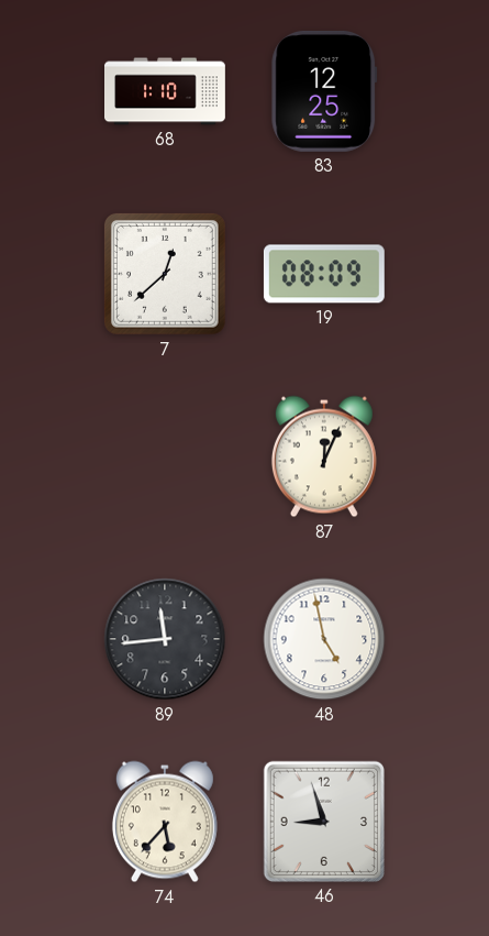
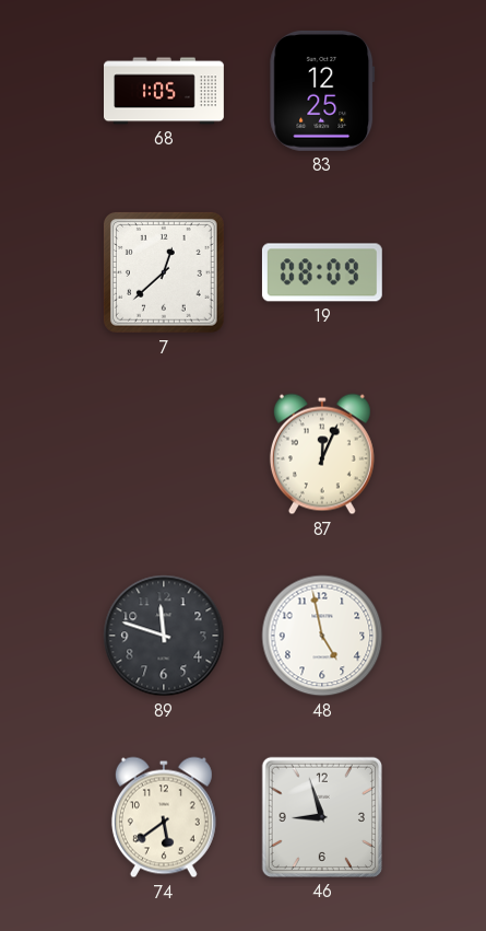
68: 1:10 -> 1:05 (165, 91)
89: 11:44 -> 11:48 (164, 636)
74: 5:37 -> 5:39 (164, 817)
